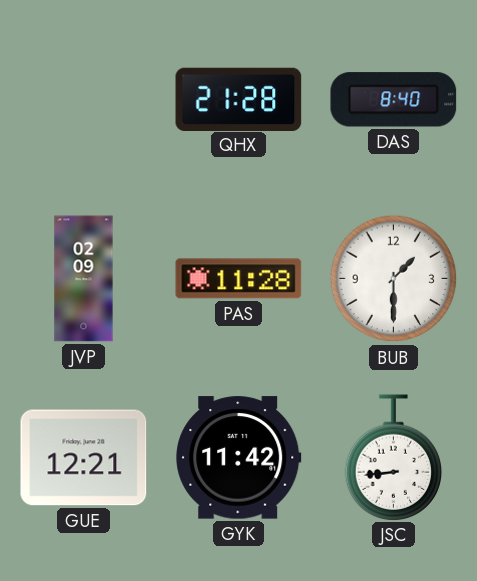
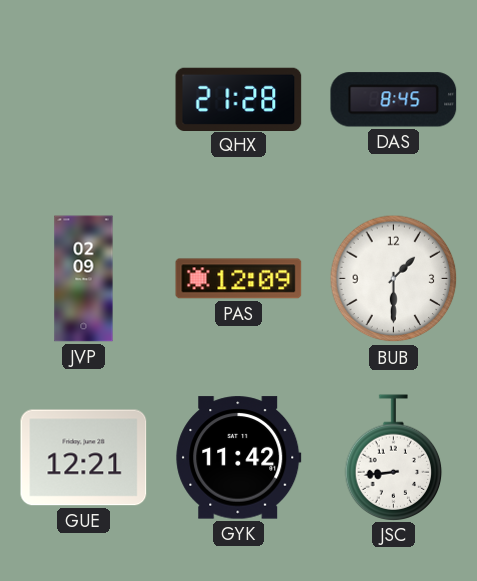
DAS: 8:40 -> 8:45 (394, 100)
PAS: 11:28 -> 12:09 (239, 279)
